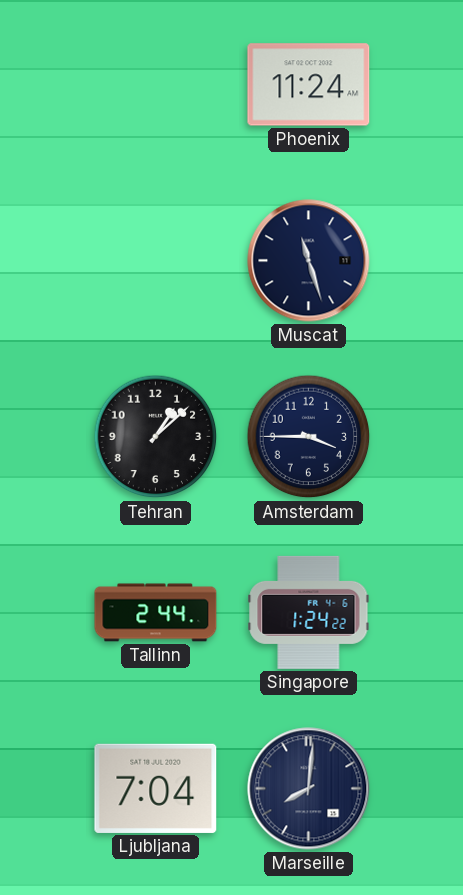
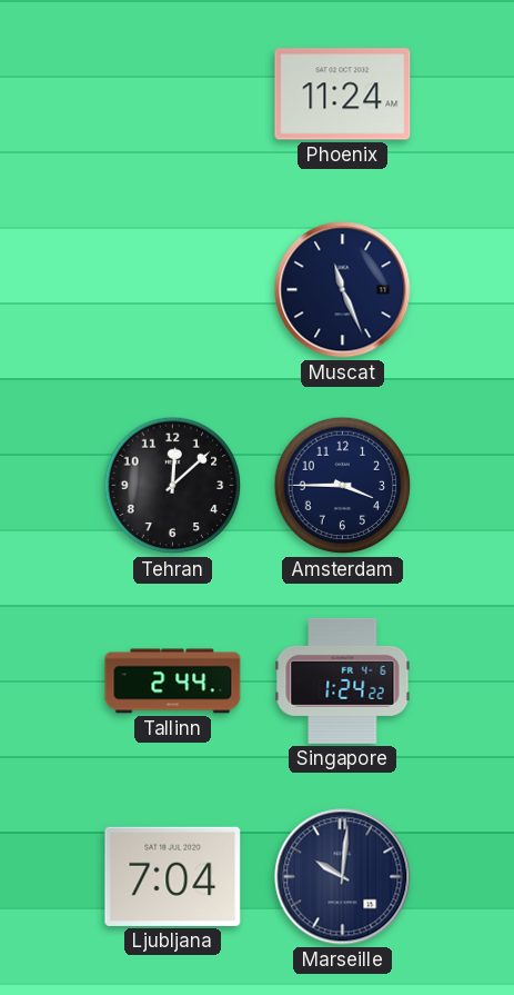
Muscat: 11:27 -> 11:26 (343, 290)
Tehran: 1:08 -> 12:08 (173, 486)
Marseille: 8:01 -> 10:01 (343, 877)
